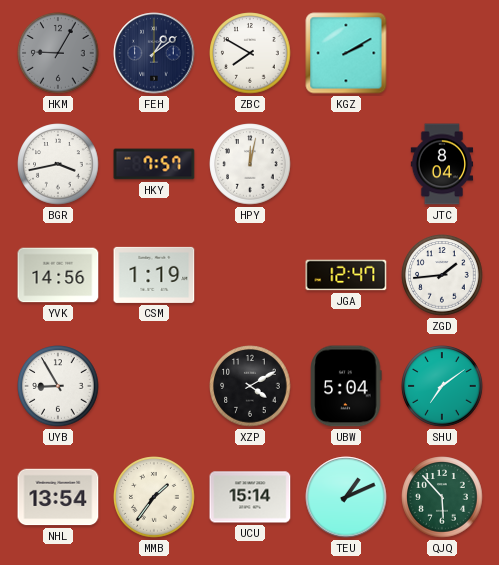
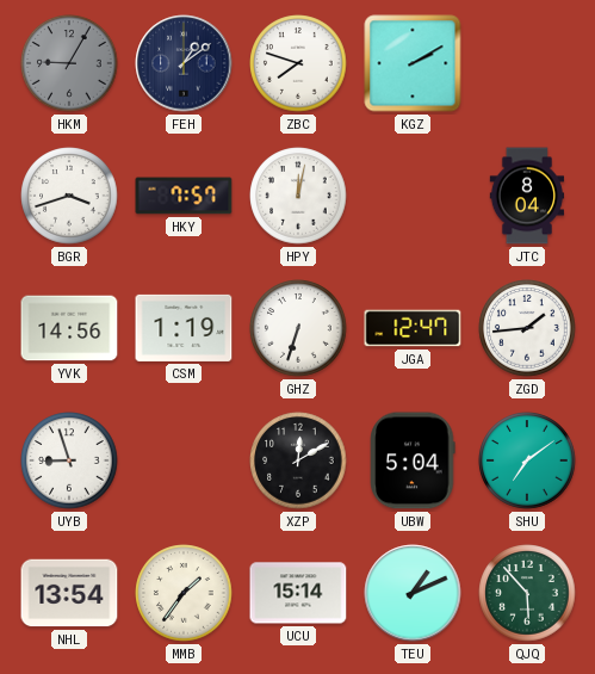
ZBC: 7:50 -> 7:48 (298, 63)
BGR: 3:43 -> 3:42 (69, 196)
GHZ: none -> 6:33 (298, 328)
UYB: 8:55 -> 8:57 (69, 460)
XZP: 4:10 -> 12:10 (298, 460)
